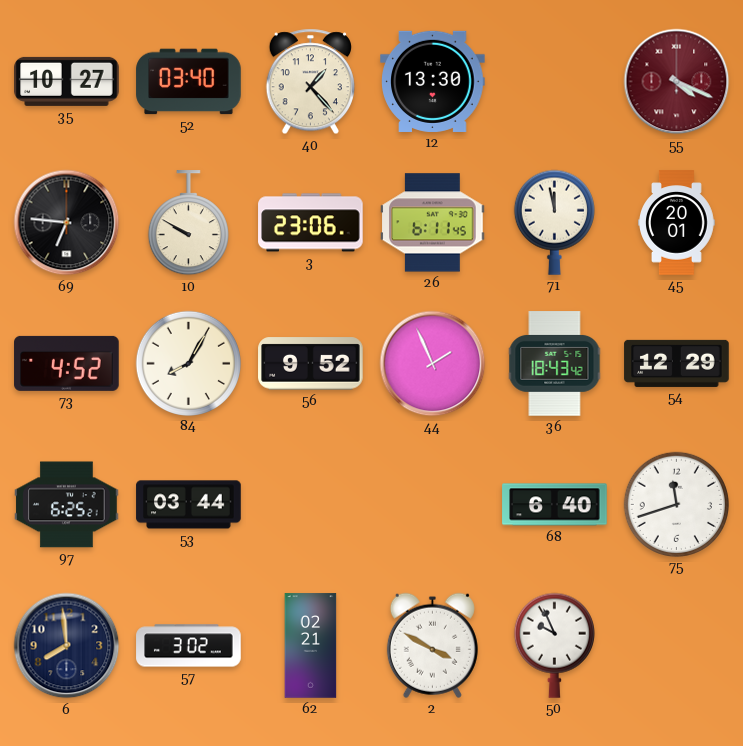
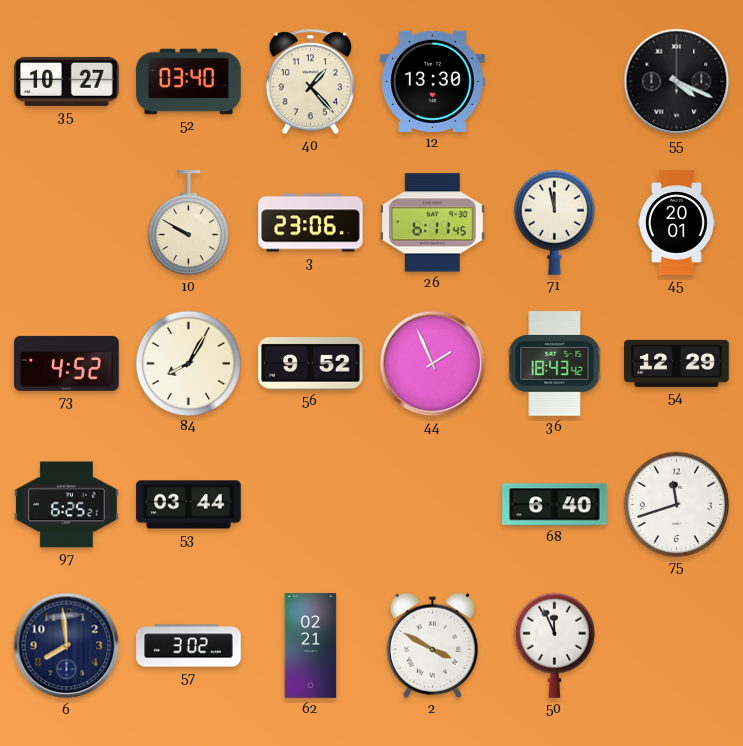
55 dial: burgundy -> black (677, 82)
69: 6:46 -> none (67, 223)
50: 9:56 -> 11:56 (554, 645)
